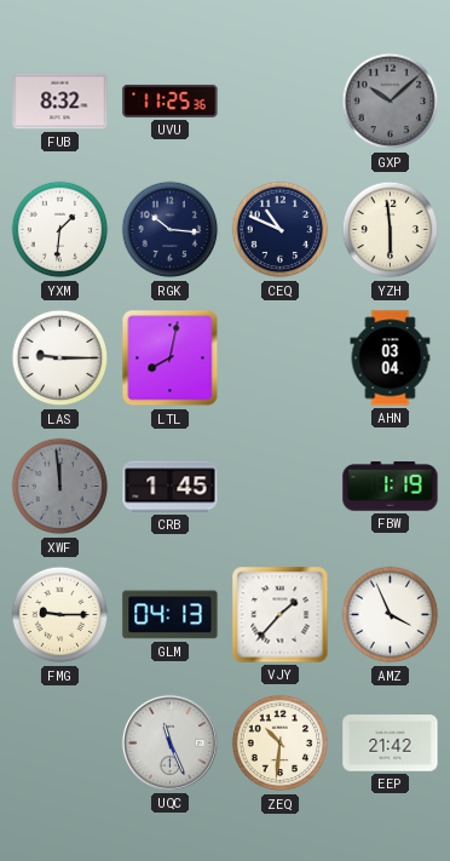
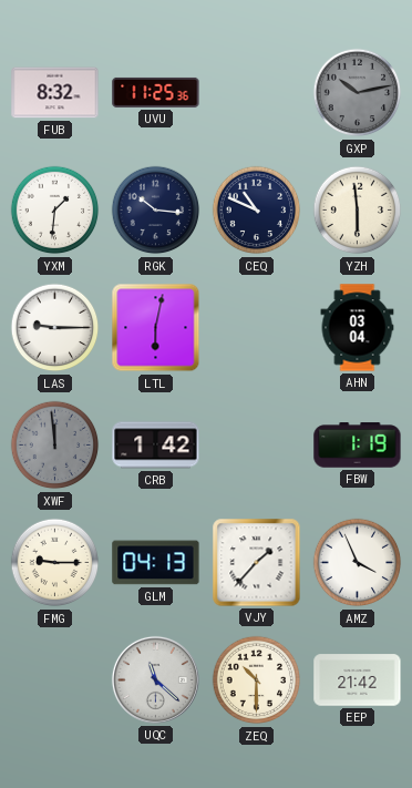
GXP: 10:08 -> 10:13 (358, 93)
LTL: 8:02 -> 6:02 (156, 328)
CRB: 1:45 -> 1:42 (156, 446)
UQC: 11:26 -> 11:22 (155, 679)
ZEQ: 10:31 -> 10:30 (257, 680)
